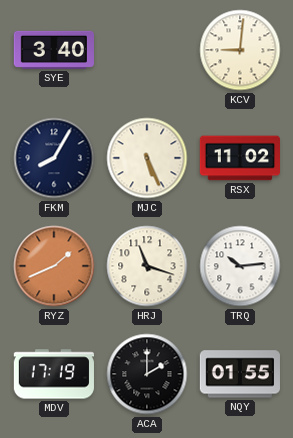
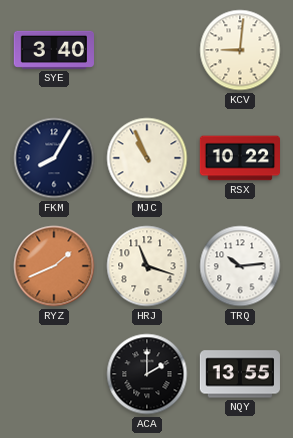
MJC: 5:26 -> 10:56 (147, 158)
RSX: 11:02 -> 10:22 (239, 158)
MDV: 17:19 -> none (53, 374)
NQY: 01:55 -> 13:55 (240, 374)
